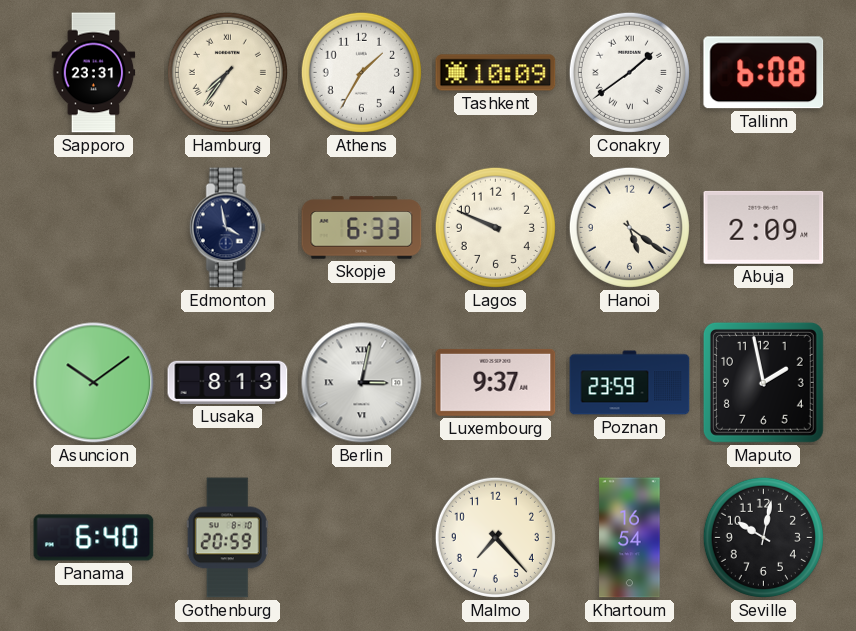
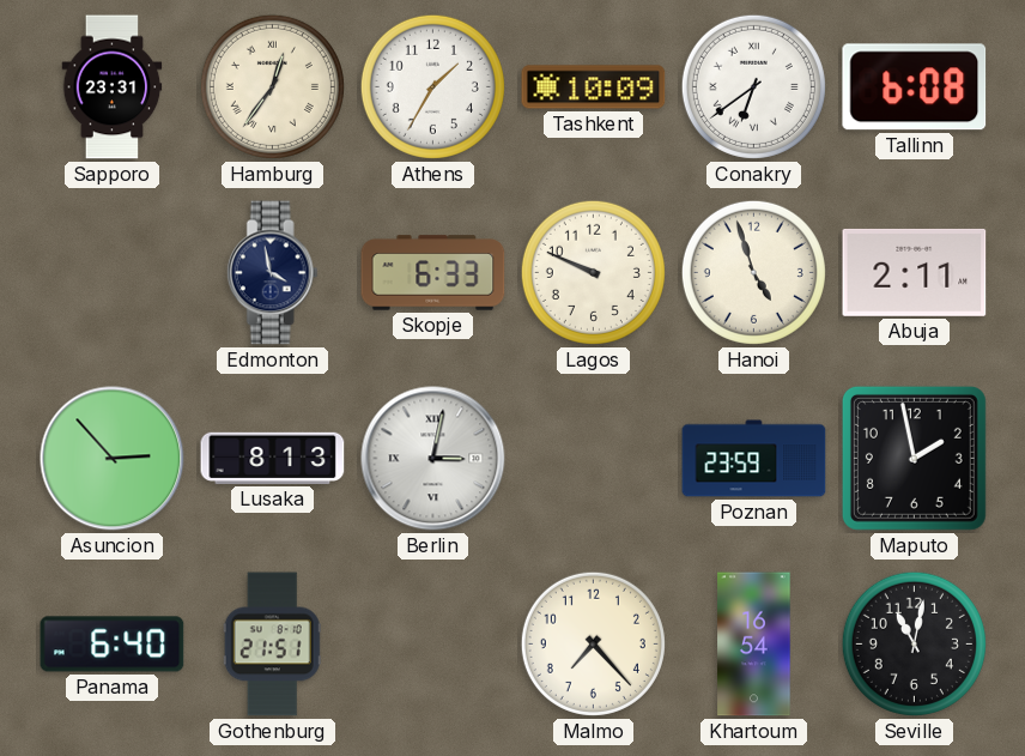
Hamburg: 7:36 -> 12:36 (272, 86)
Conakry: 1:39 -> 6:39 (753, 86)
Hanoi: 5:21 -> 4:57 (753, 272)
Abuja: 2:09 -> 2:11 (915, 272)
Asuncion: 10:09 -> 2:53 (113, 459)
Luxembourg: 9:37 -> none (496, 382)
Gothenburg: 20:59 -> 21:51 (272, 645)
Seville: 10:02 -> 11:02 (914, 643)
